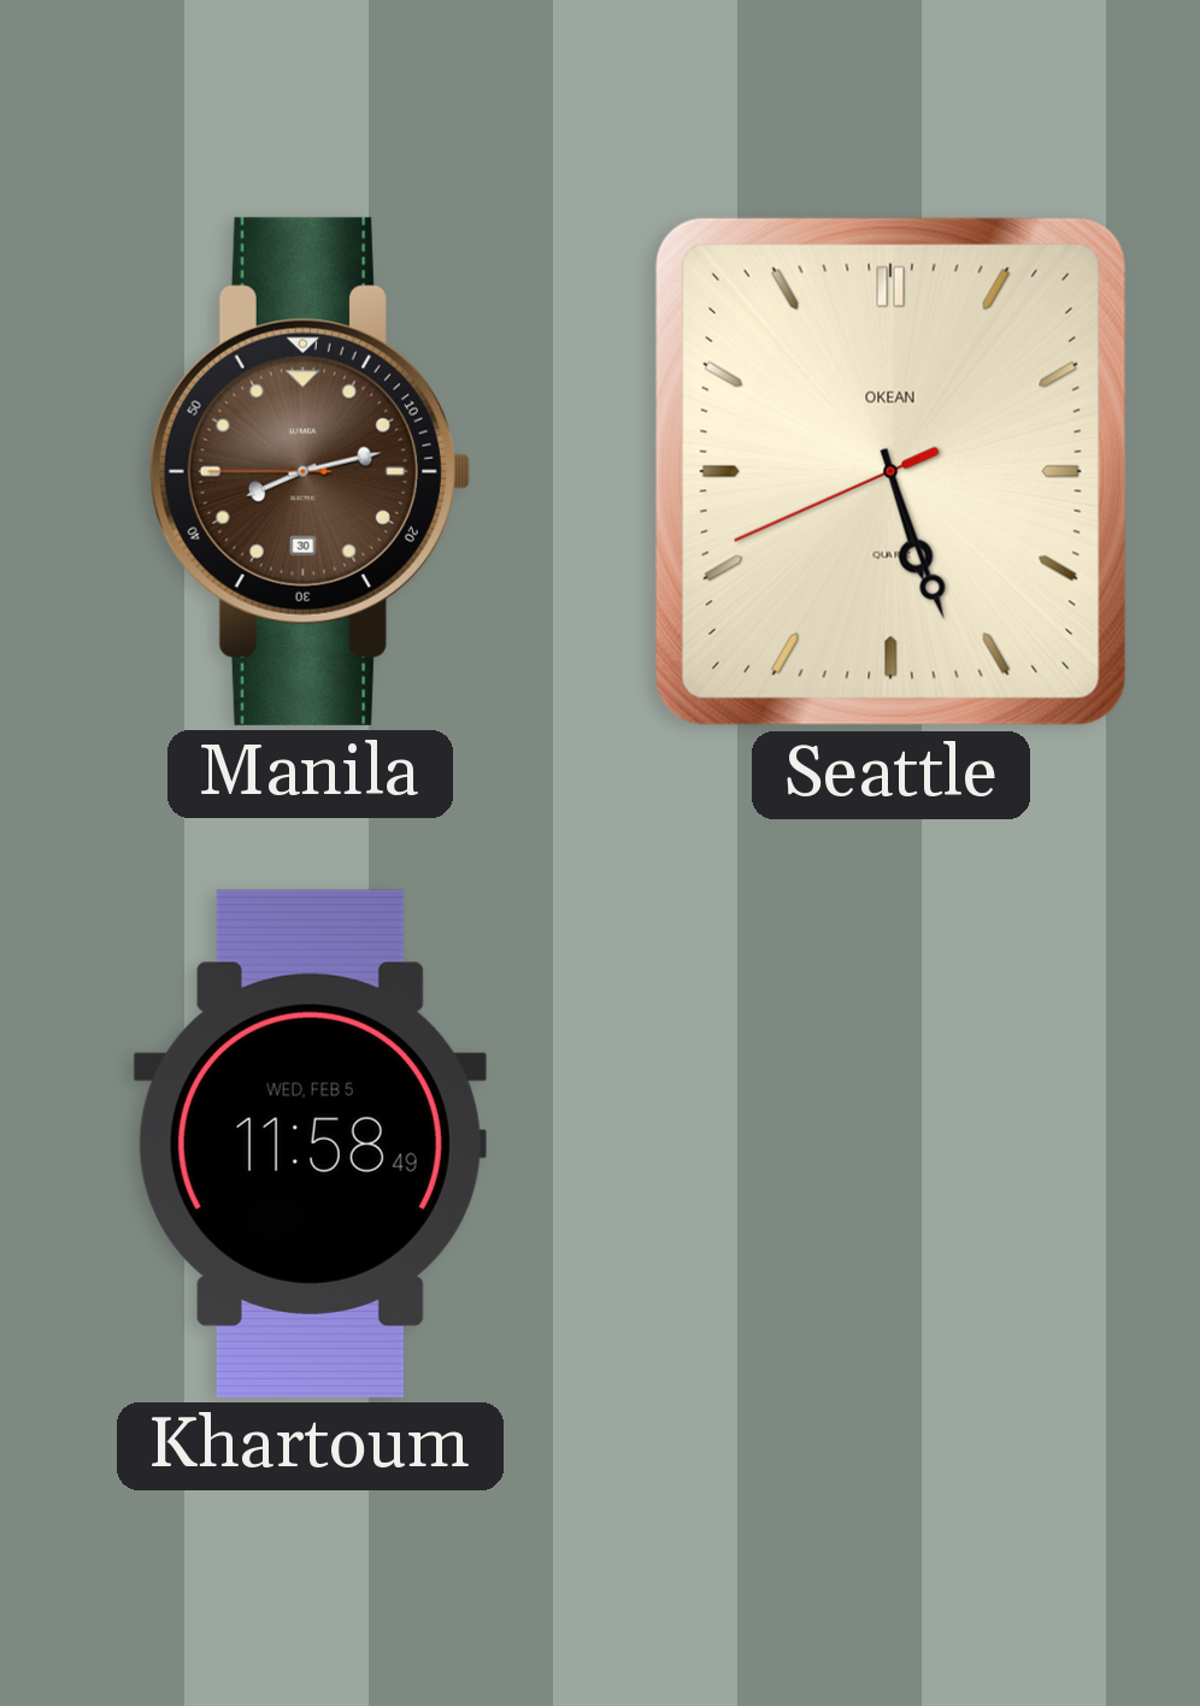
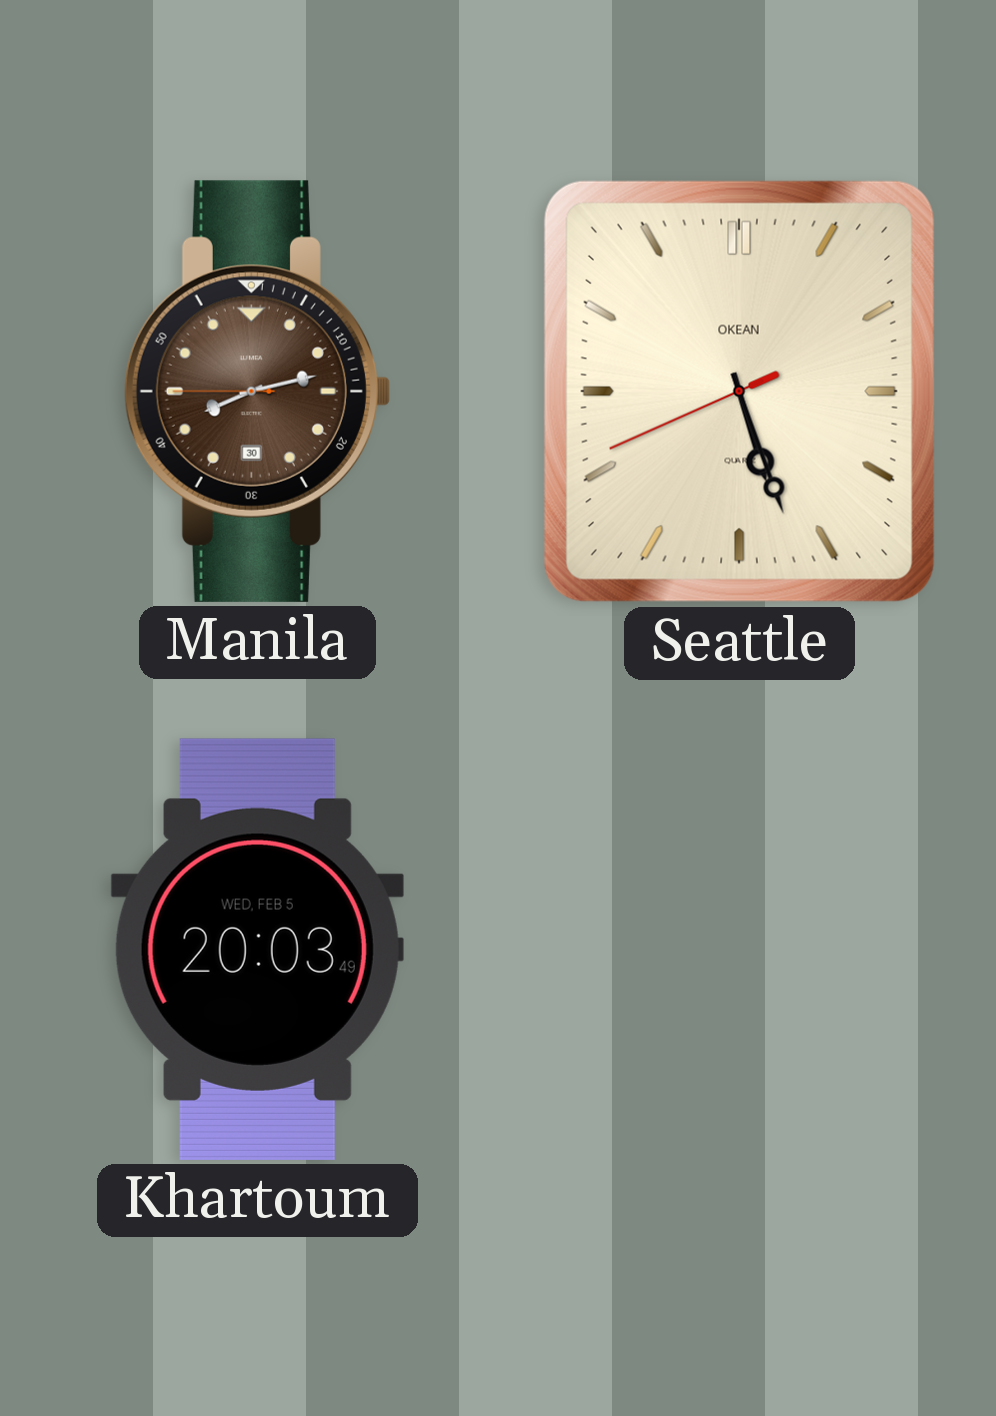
Khartoum: 11:58 -> 20:03 (257, 949)
